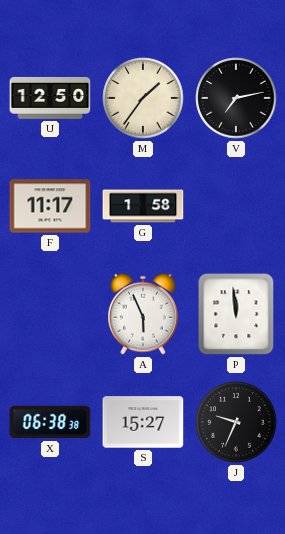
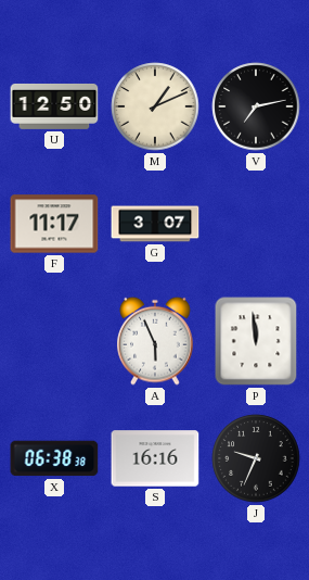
M: 1:36 -> 1:11 (155, 106)
G: 1:58 -> 3:07 (155, 224)
S: 15:27 -> 16:16 (155, 458)
